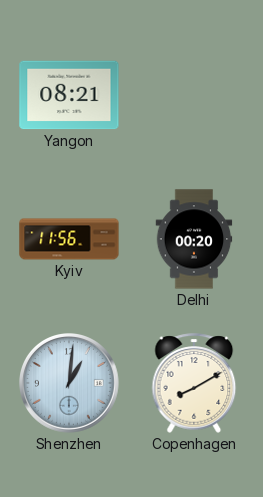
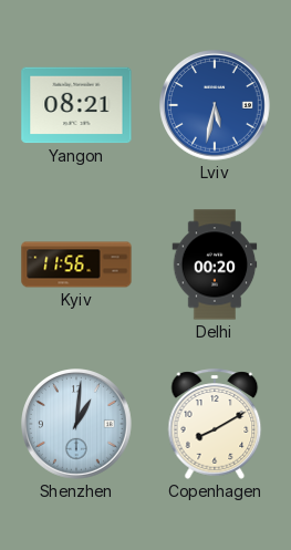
Lviv: none -> 5:32 (216, 106)
